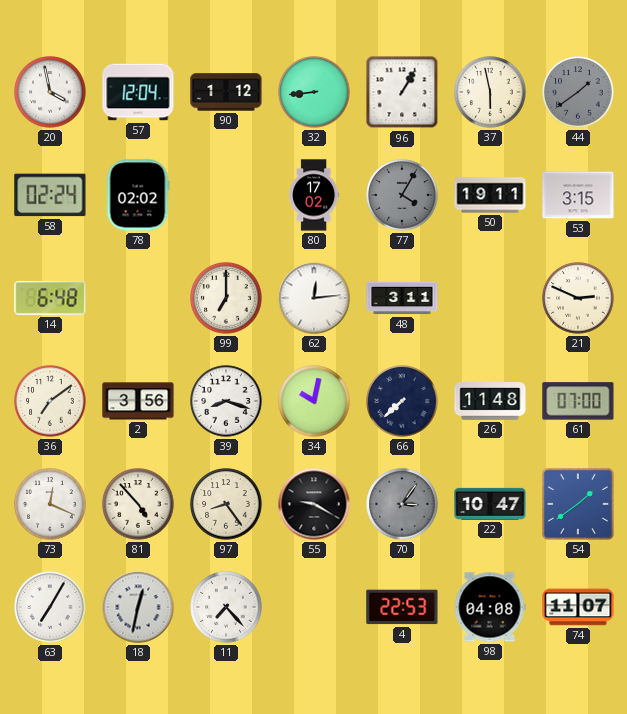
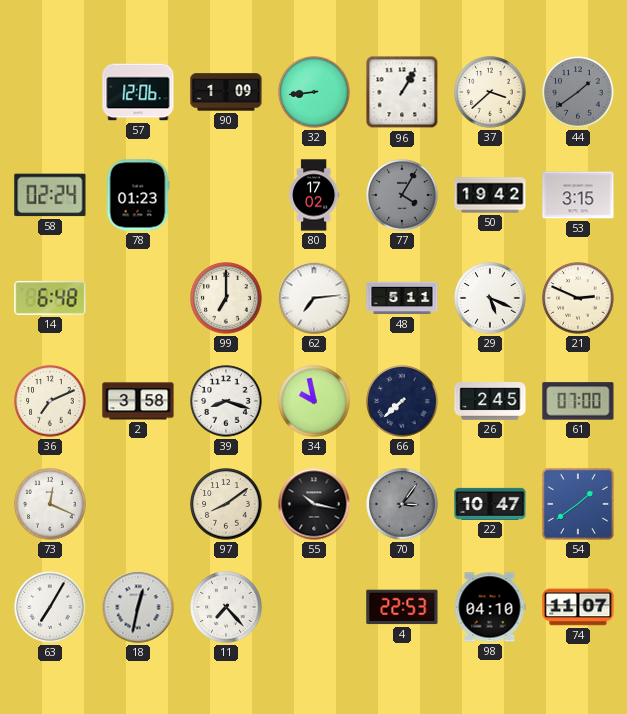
20: 3:58 -> none (50, 92)
57: 12:04 -> 12:06 (138, 92)
90: 1:12 -> 1:09 (226, 92)
37: 5:58 -> 3:38 (490, 92)
78: 02:02 -> 01:23 (138, 195)
50: 19:11 -> 19:42 (490, 195)
62: 12:14 -> 7:14 (314, 298)
48: 3:11 -> 5:11 (402, 298)
29: none -> 5:19 (490, 298)
36: 7:09 -> 7:11 (50, 401)
2: 3:56 -> 3:58 (138, 401)
34: 10:02 -> 9:58 (314, 401)
26: 11:48 -> 2:45 (490, 402)
81: 4:53 -> none (138, 504)
97: 8:24 -> 8:09 (226, 504)
55: 9:20 -> 10:17 (314, 504)
98: 04:08 -> 04:10 (490, 607)
